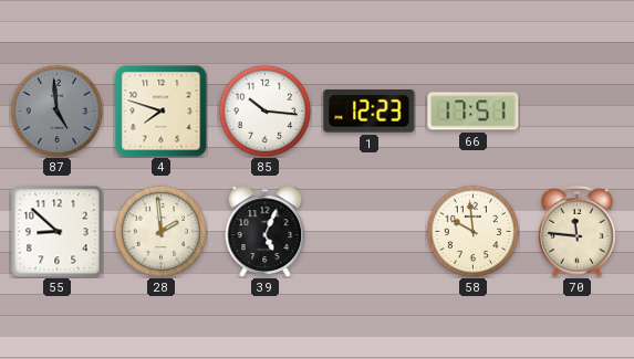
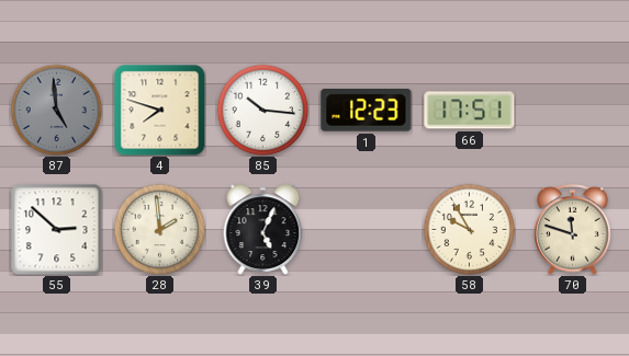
55: 8:52 -> 2:52 (56, 229)
58: 9:59 -> 9:55 (469, 229)
70: 11:46 -> 11:48 (573, 230)
